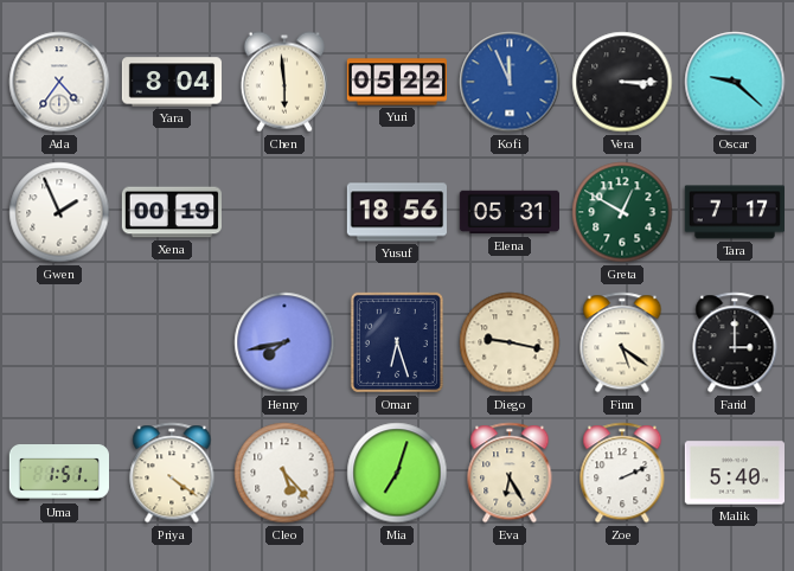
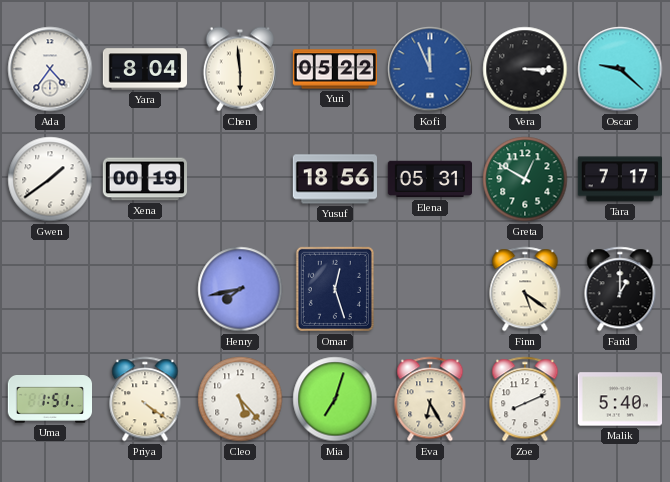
Gwen: 1:56 -> 1:39 (50, 179)
Omar: 6:27 -> 12:27 (335, 289)
Diego: 9:17 -> none (510, 342)
Farid: 3:00 -> 1:00 (620, 289)
Zoe: 2:11 -> 8:11 (525, 399)
